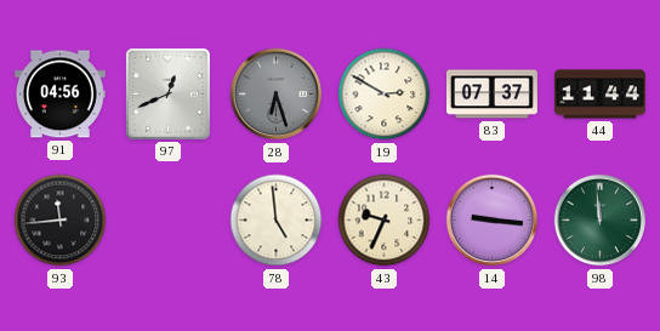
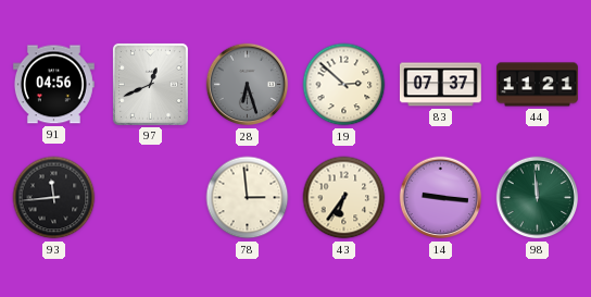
19: 2:50 -> 2:52 (344, 85)
44: 11:44 -> 11:21 (538, 85)
78: 4:59 -> 2:59 (248, 198)
43: 9:34 -> 6:36 (344, 198)
